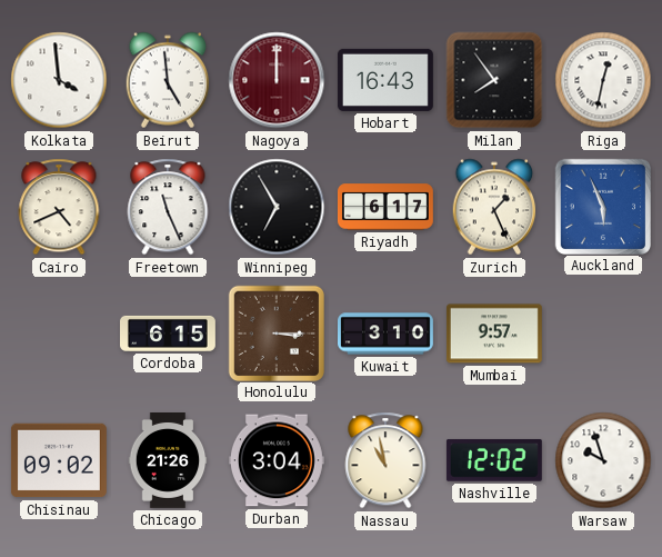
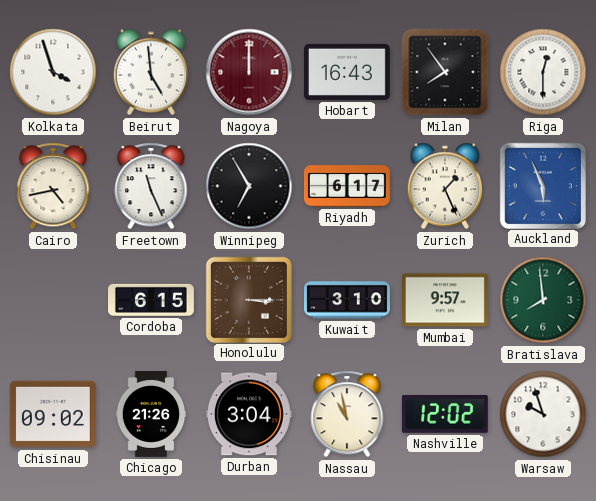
Kolkata: 3:59 -> 3:57 (53, 72)
Riga: 12:32 -> 12:30 (543, 72)
Cairo: 4:41 -> 4:43 (53, 186)
Bratislava: none -> 7:59 (543, 300)
